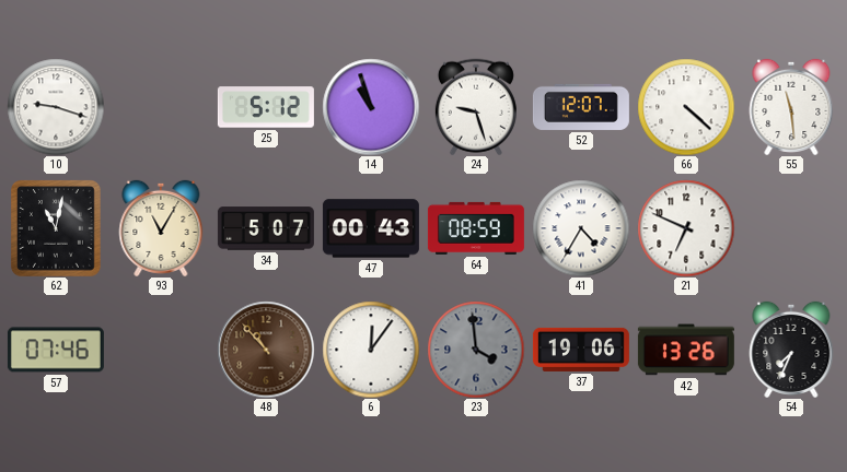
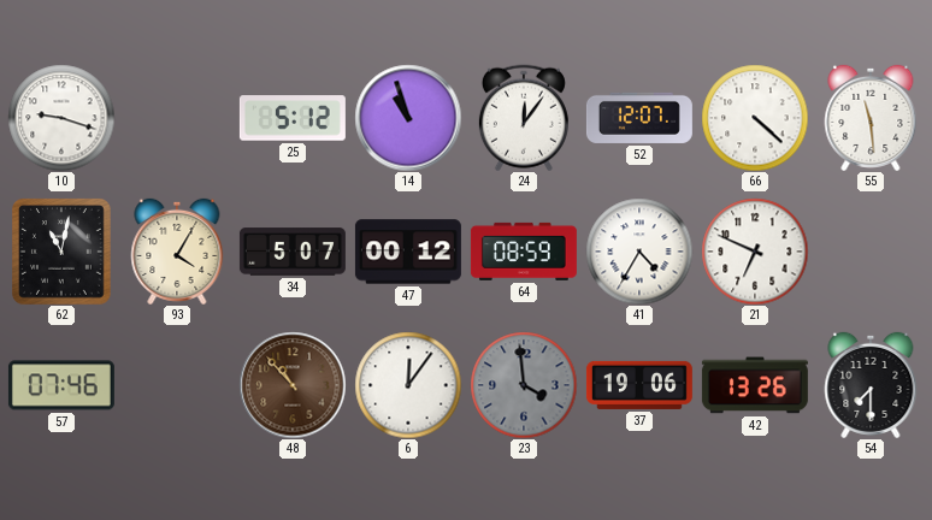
24: 9:27 -> 12:06 (524, 118)
93: 11:05 -> 4:05 (177, 252)
47: 00:43 -> 00:12 (408, 252)
54: 7:34 -> 7:30 (871, 385)
